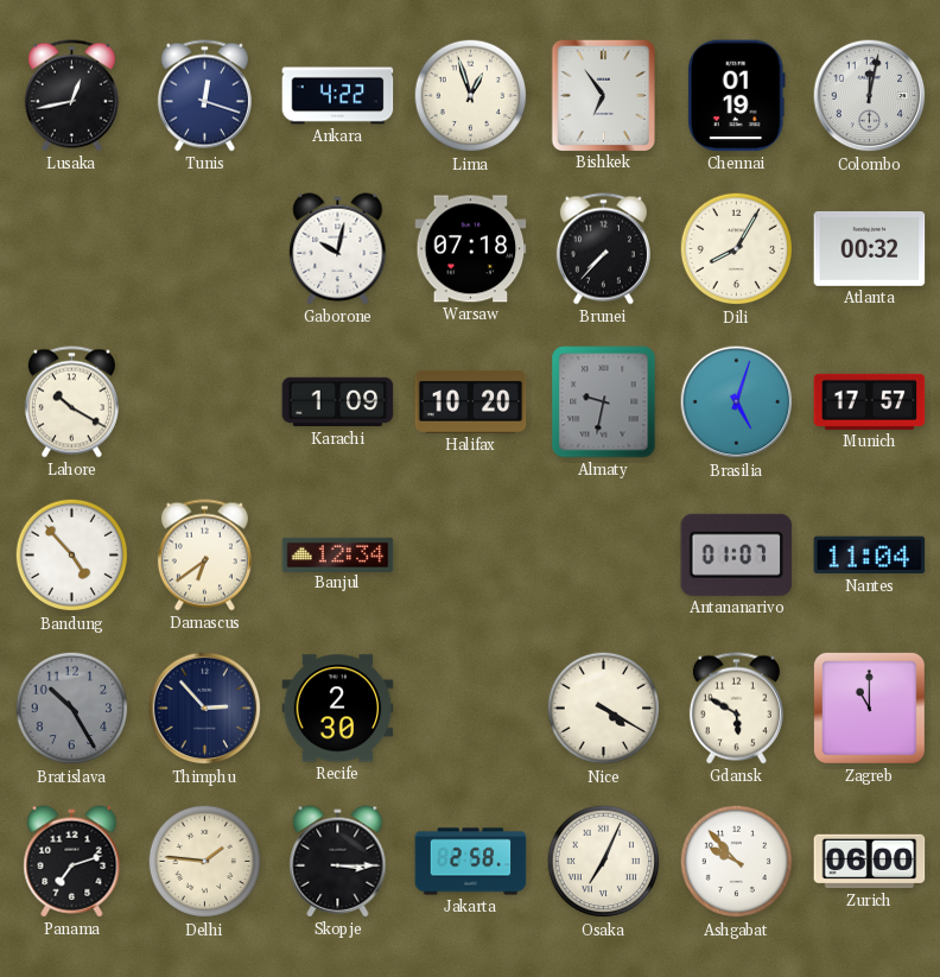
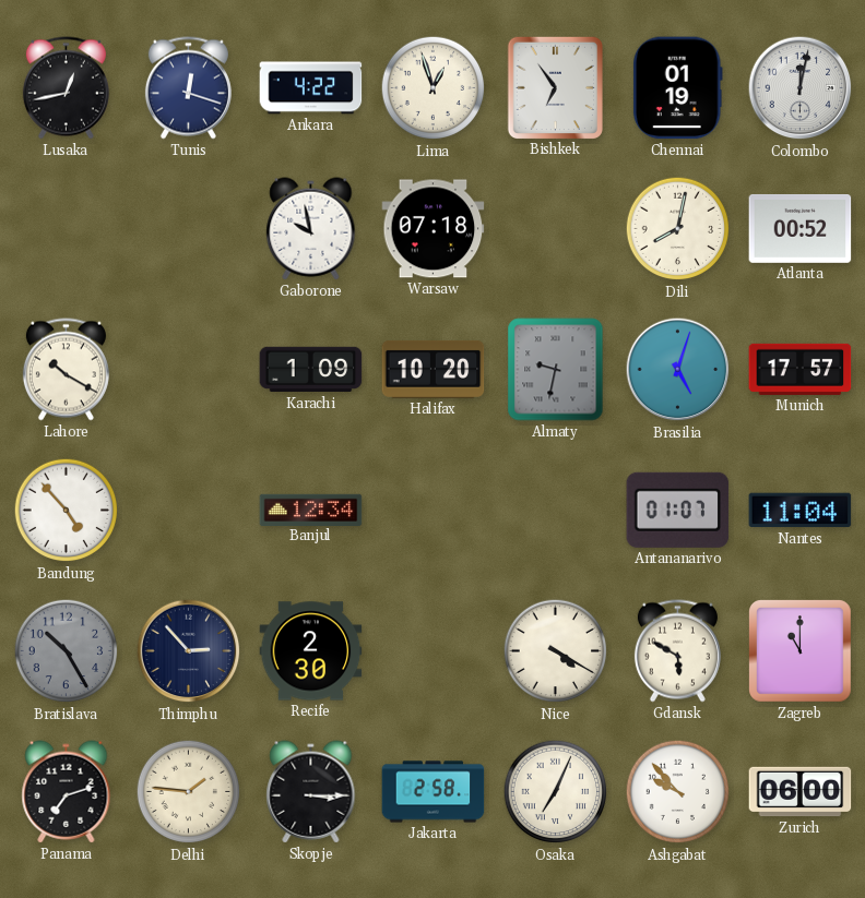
Gaborone: 10:02 -> 9:58 (311, 229)
Brunei: 7:37 -> none (603, 249)
Dili: 8:05 -> 8:02 (678, 229)
Atlanta: 00:32 -> 00:52 (801, 228)
Damascus: 6:39 -> none (204, 556)
